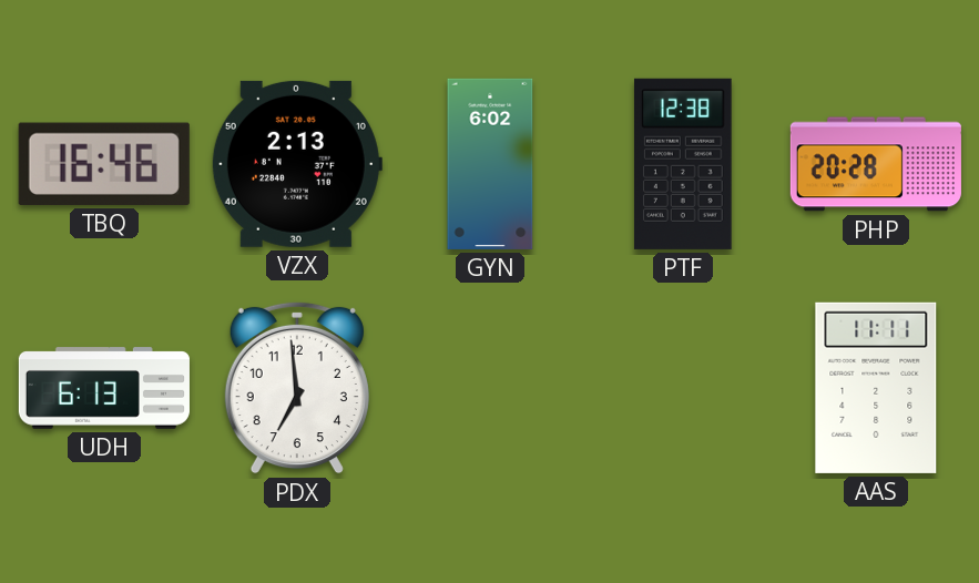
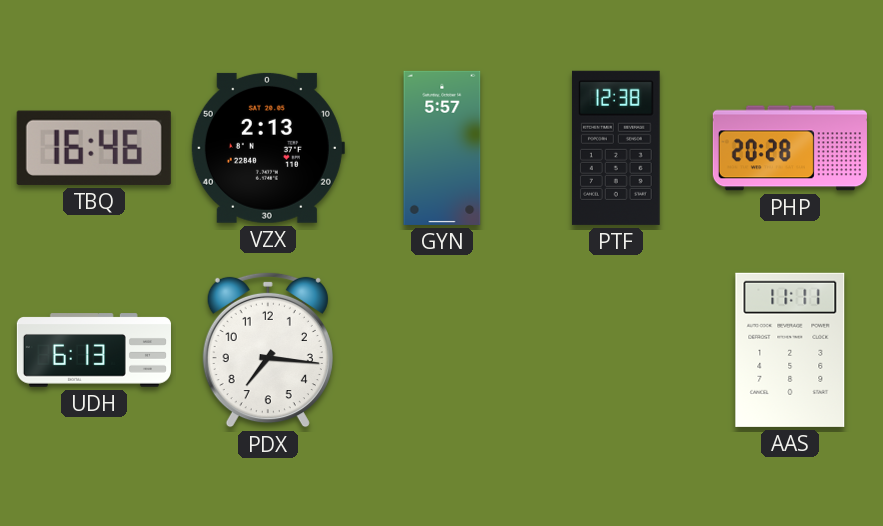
GYN: 6:02 -> 5:57 (442, 148)
PDX: 6:59 -> 7:16 (268, 350)
